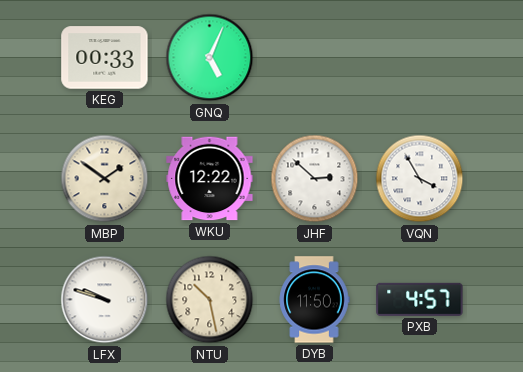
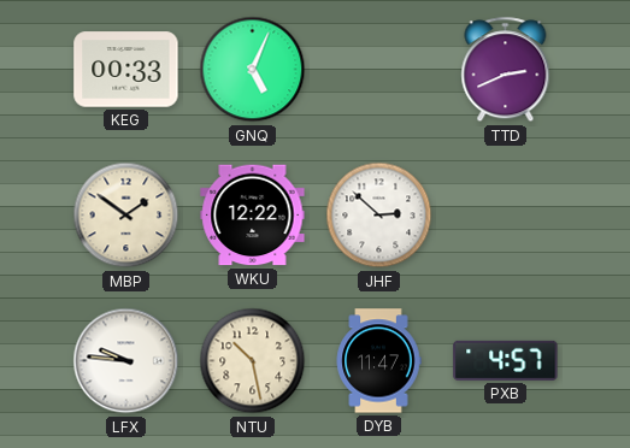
TTD: none -> 2:41 (506, 70)
VQN: 3:55 -> none (420, 179)
LFX: 9:48 -> 9:46 (126, 361)
DYB: 11:50 -> 11:47 (378, 361)
